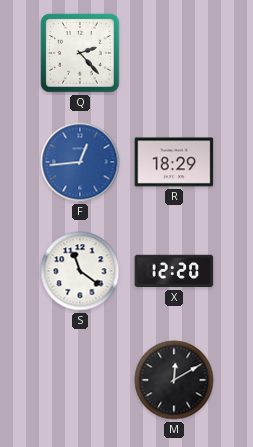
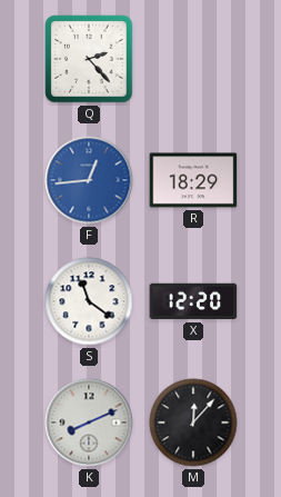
K: none -> 8:11 (89, 423)
M: 12:10 -> 12:07 (193, 423)
